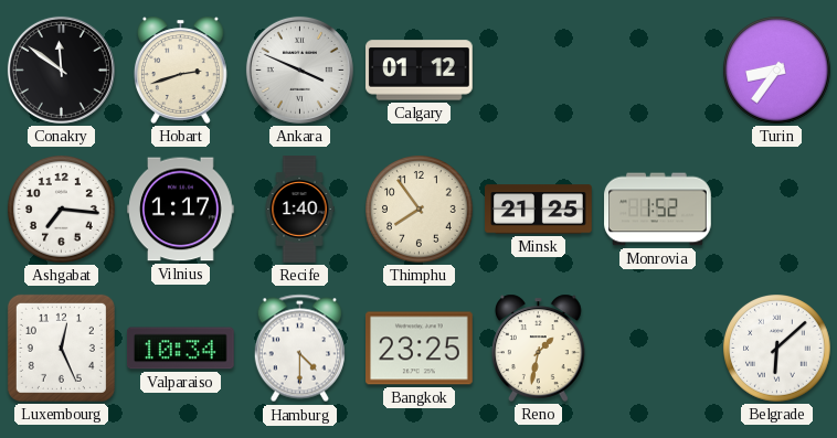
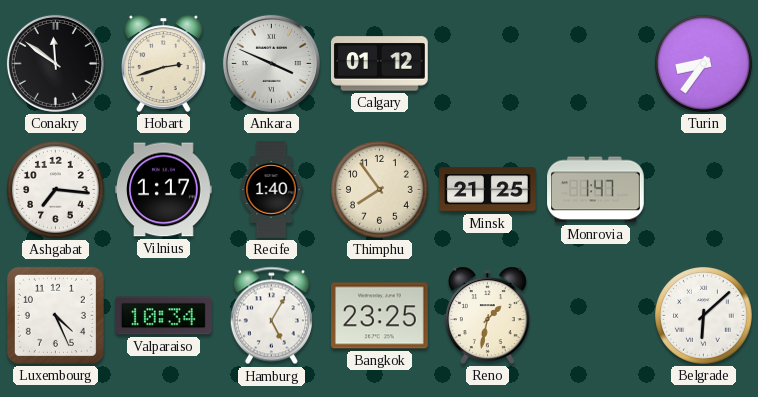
Monrovia: 1:52 -> 1:47 (596, 190)
Luxembourg: 12:26 -> 4:26 (55, 315)
Hamburg: 4:30 -> 5:05 (271, 316)
